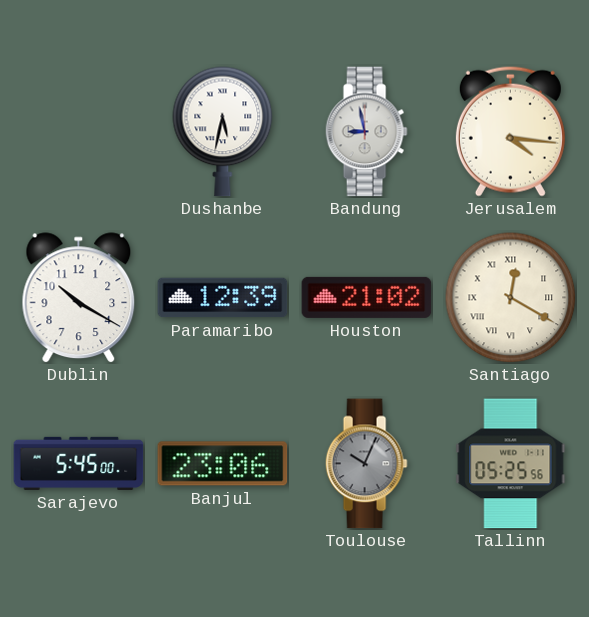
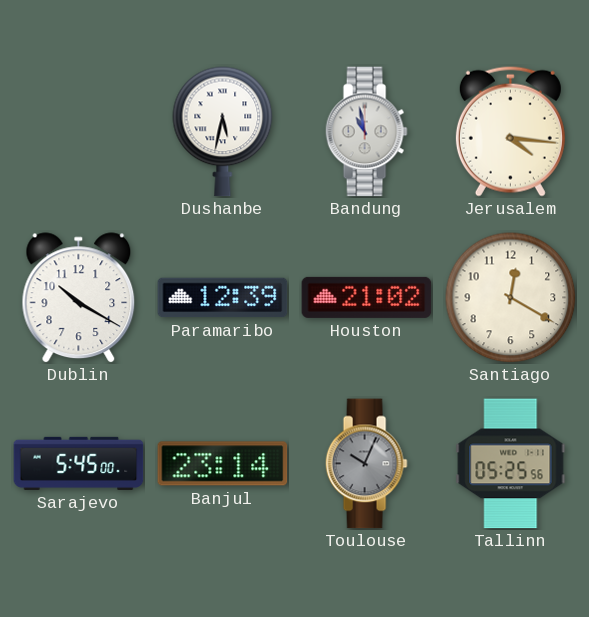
Bandung: 8:58 -> 10:58 (366, 132)
Santiago numerals: Roman -> Arabic (511, 298)
Banjul: 23:06 -> 23:14 (223, 464)
